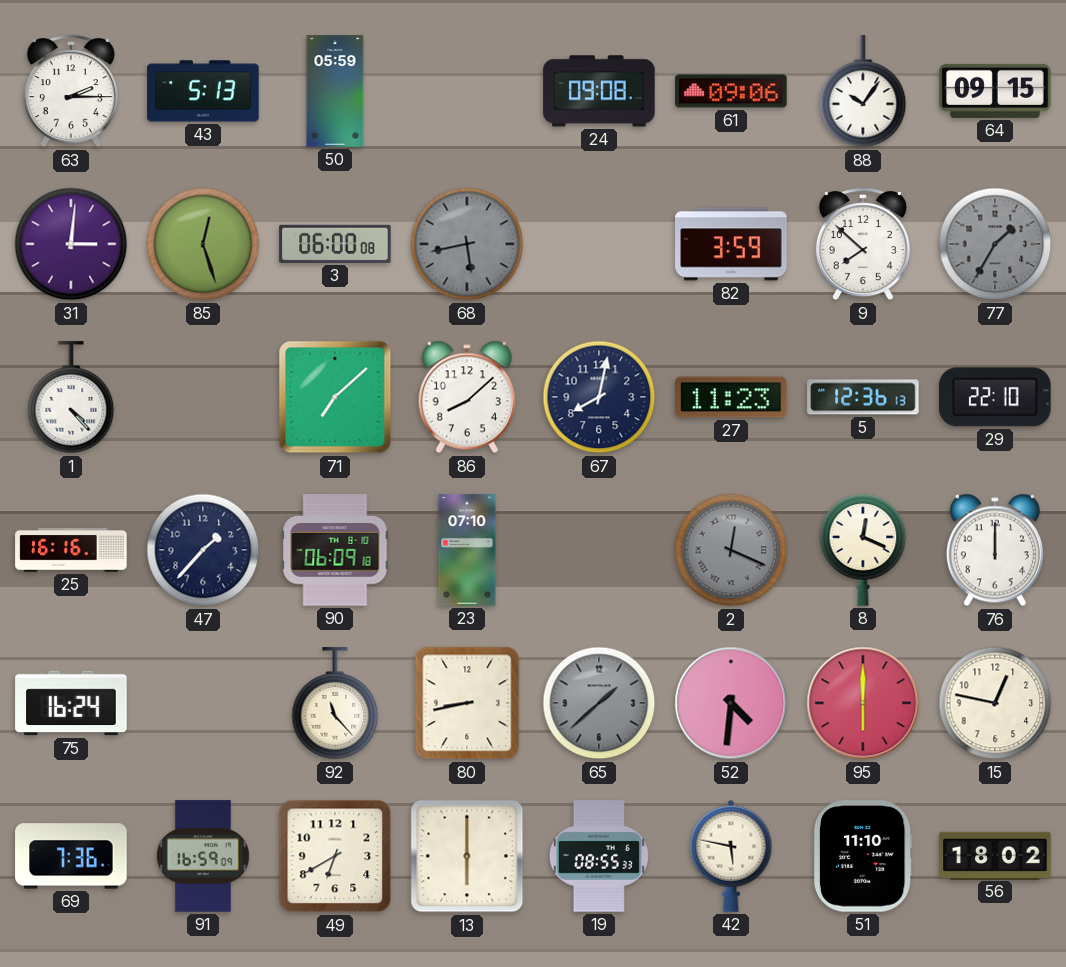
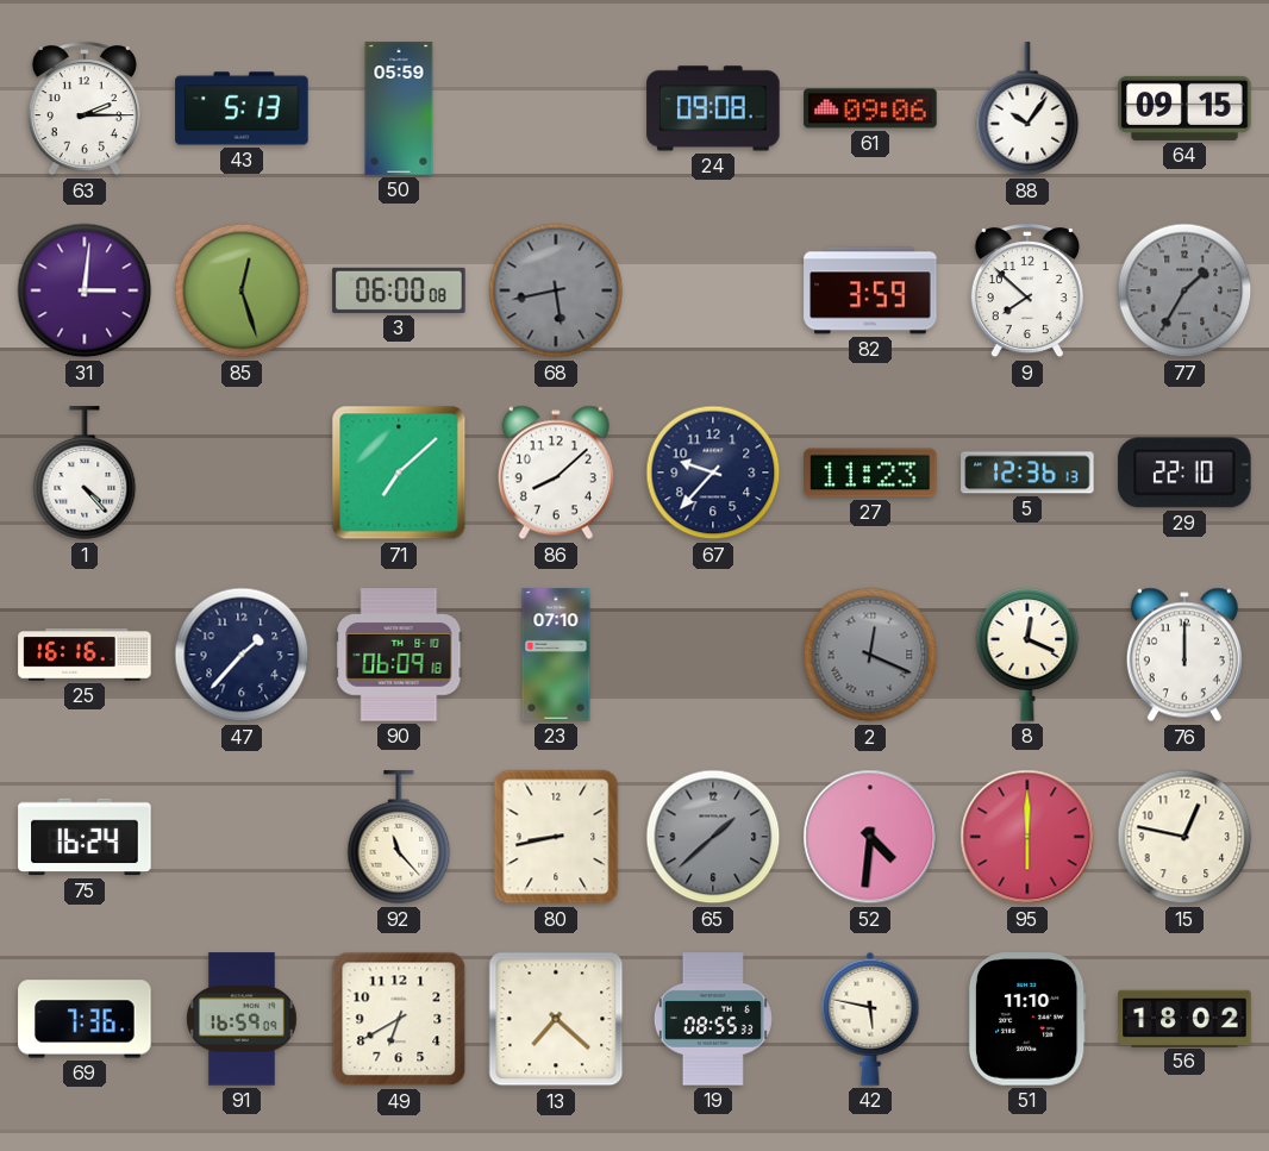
67: 8:02 -> 9:37 (713, 473)
13: 6:00 -> 7:22 (556, 1019)
